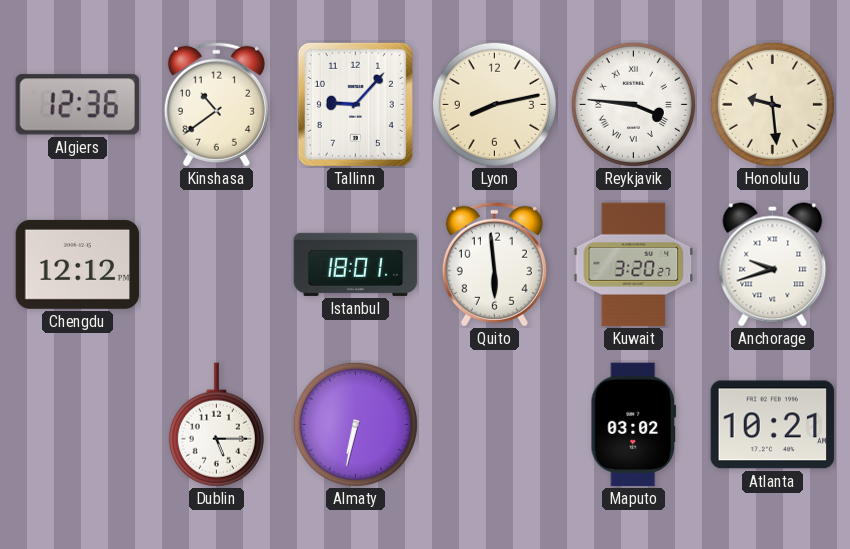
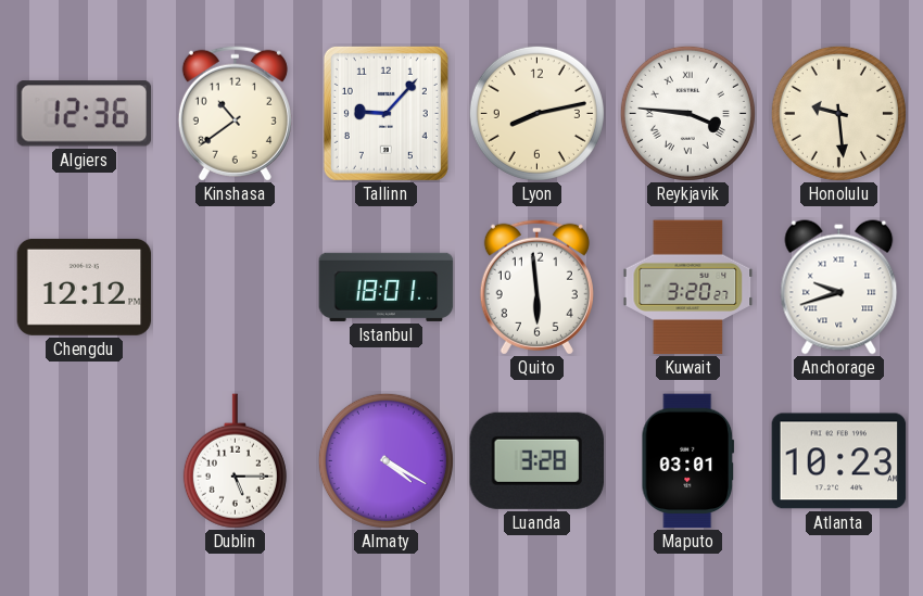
Almaty: 6:32 -> 4:20 (385, 460)
Luanda: none -> 3:28 (536, 460)
Maputo: 03:02 -> 03:01 (688, 461)
Atlanta: 10:21 -> 10:23 (839, 461)
